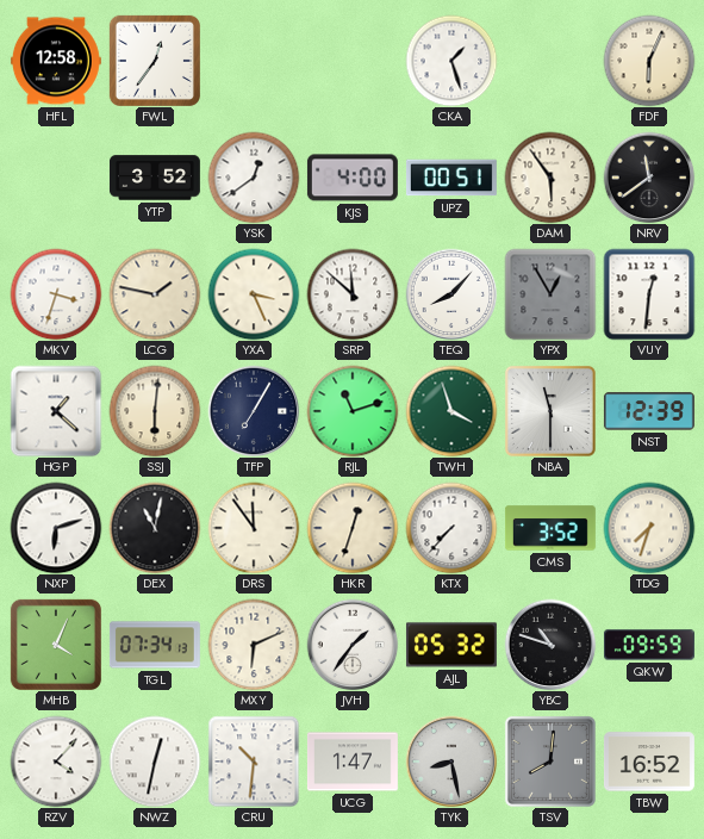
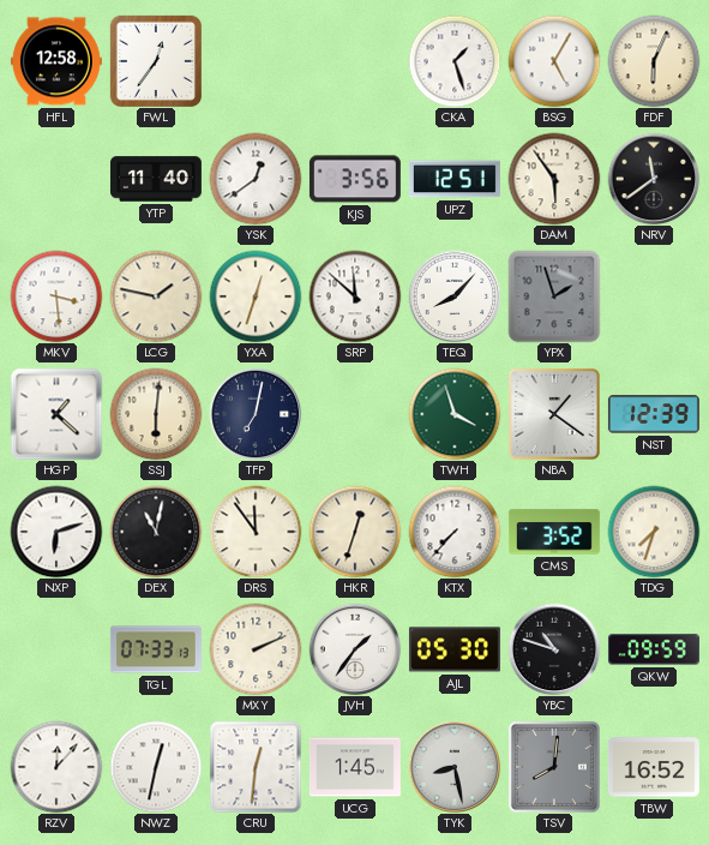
BSG: none -> 5:05 (554, 61)
YTP: 3:52 -> 11:40 (156, 179)
KJS: 4:00 -> 3:56 (355, 179)
UPZ: 00:51 -> 12:51 (455, 179)
MKV: 3:33 -> 3:29 (56, 296)
YXA: 3:26 -> 12:33 (256, 296)
YPX: 12:55 -> 1:57 (554, 296)
VUY: 12:31 -> none (649, 294)
TFP: 7:05 -> 7:02 (256, 414)
RJL: 11:12 -> none (353, 411)
NBA: 11:30 -> 1:21 (554, 414)
MHB: 4:04 -> none (56, 645)
TGL: 07:34 -> 07:33 (156, 649)
MXY: 6:11 -> 2:11 (256, 649)
AJL: 05:32 -> 05:30 (455, 649)
RZV: 4:07 -> 12:07 (56, 767)
CRU: 10:31 -> 12:31 (256, 767)
UCG: 1:47 -> 1:45 (355, 767)
